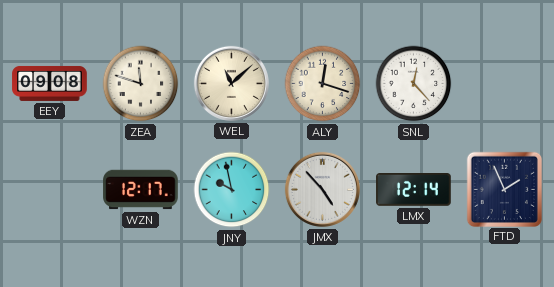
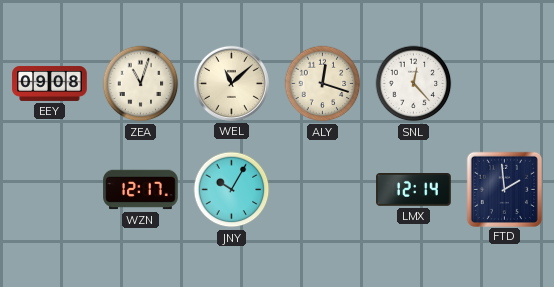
ZEA: 11:48 -> 11:03 (141, 84)
JNY: 9:58 -> 10:05 (232, 190)
JMX: 4:53 -> none (322, 189)
FTD: 1:56 -> 1:59 (504, 189)
